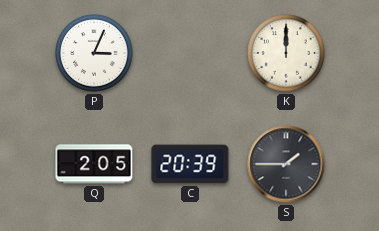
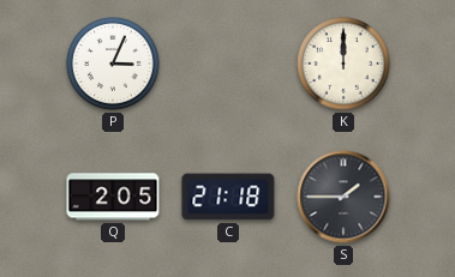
C: 20:39 -> 21:18 (228, 197)
